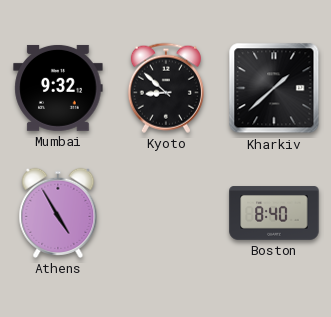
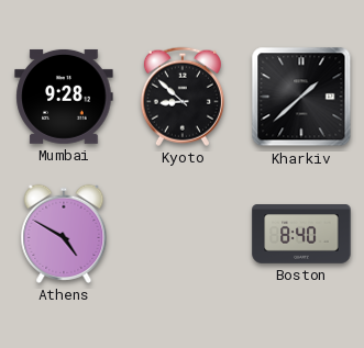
Mumbai: 9:32 -> 9:28 (64, 97)
Athens: 4:55 -> 4:50 (64, 234)
